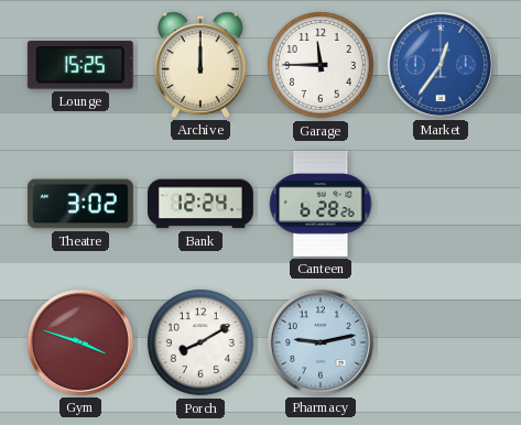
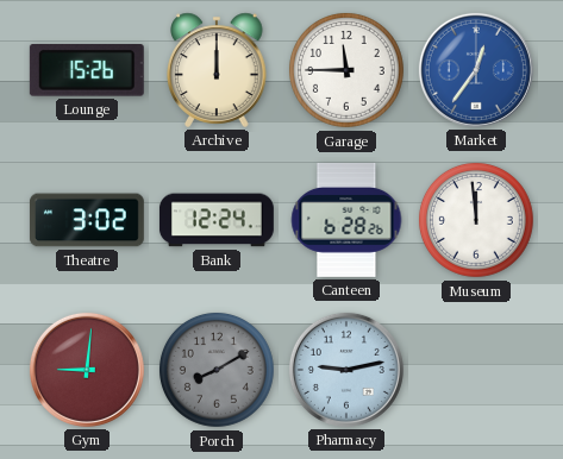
Lounge: 15:25 -> 15:26 (87, 71)
Museum: none -> 11:59 (476, 220)
Gym: 3:48 -> 9:01 (87, 370)
Porch dial: white -> grey (217, 370)
